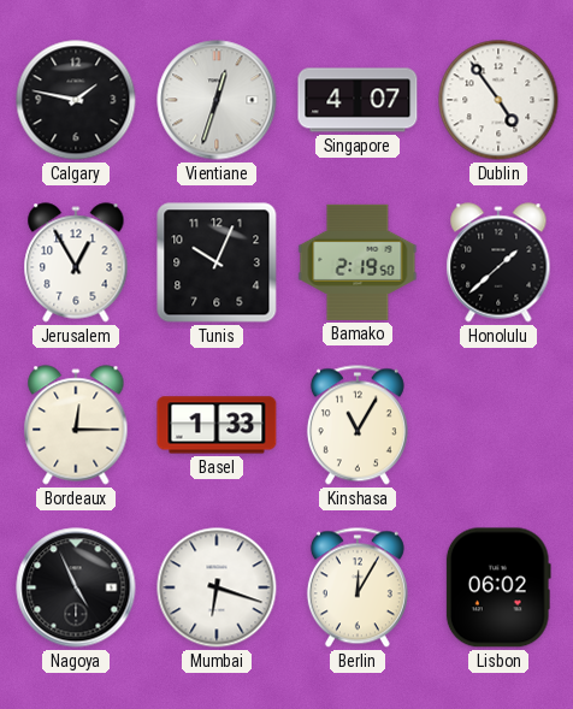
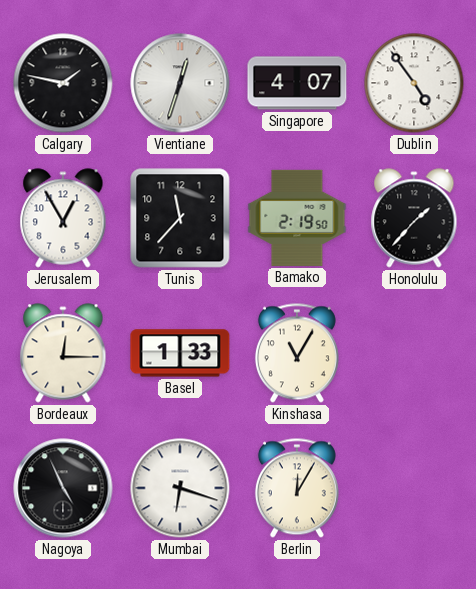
Tunis: 10:04 -> 11:37 (180, 218)
Honolulu: 1:38 -> 1:37 (414, 218)
Lisbon: 06:02 -> none (498, 587)
